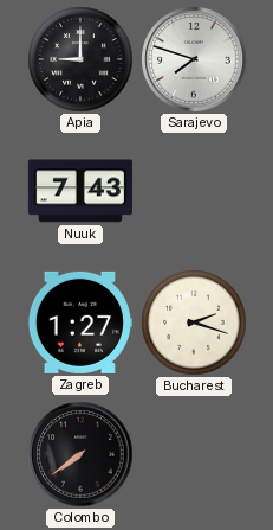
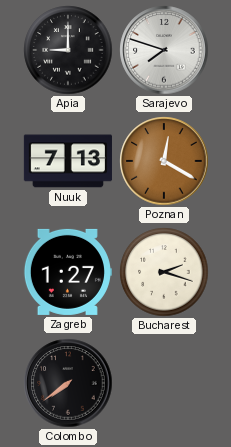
Nuuk: 7:43 -> 7:13 (68, 161)
Poznan: none -> 12:20 (164, 161)
